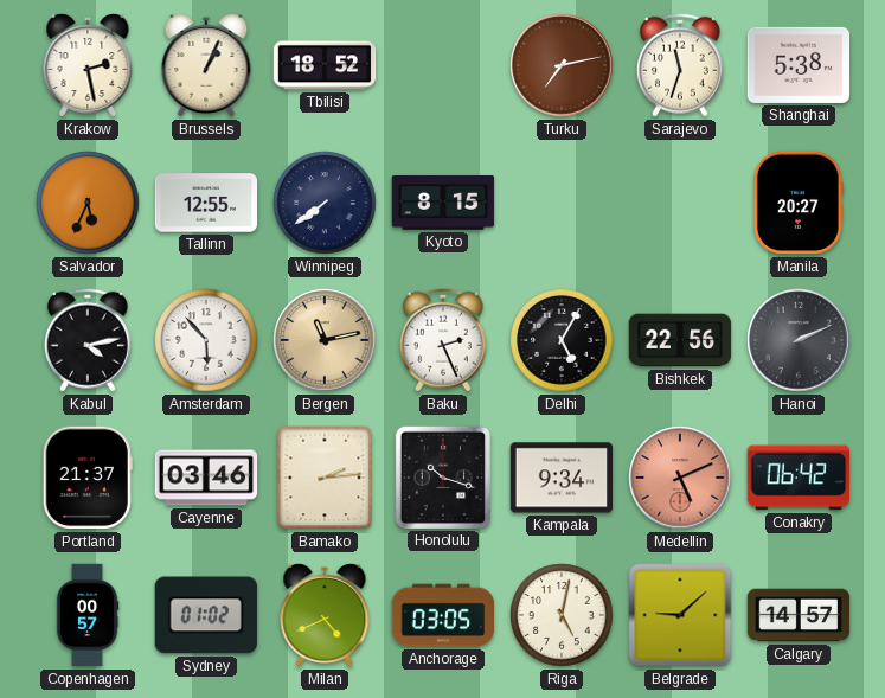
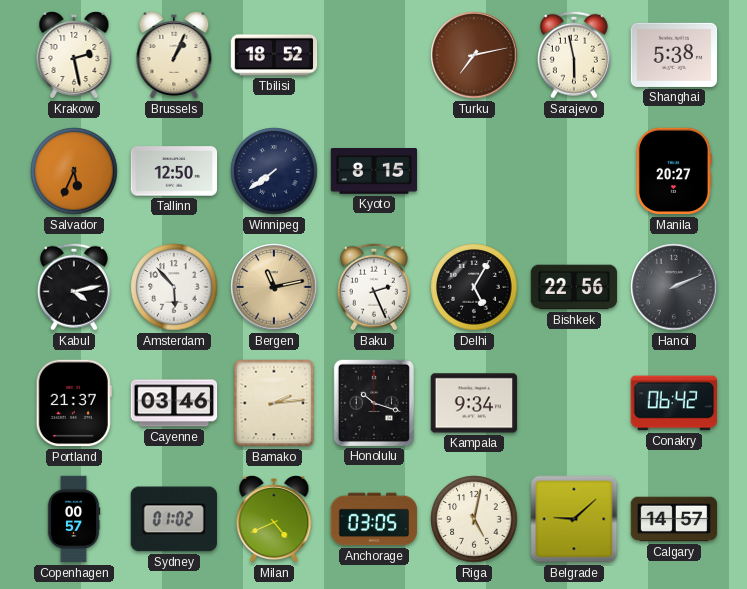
Sarajevo: 11:33 -> 5:58 (574, 55)
Tallinn: 12:55 -> 12:50 (174, 171)
Medellin: 5:11 -> none (680, 478)
